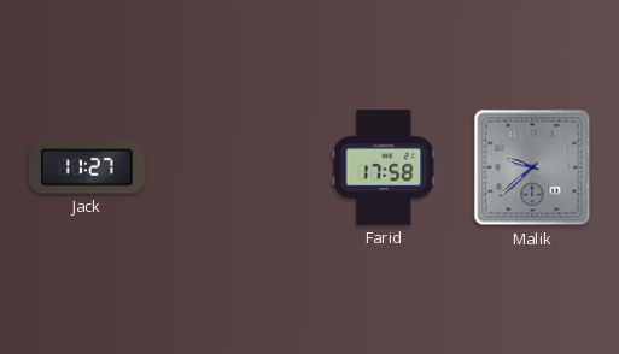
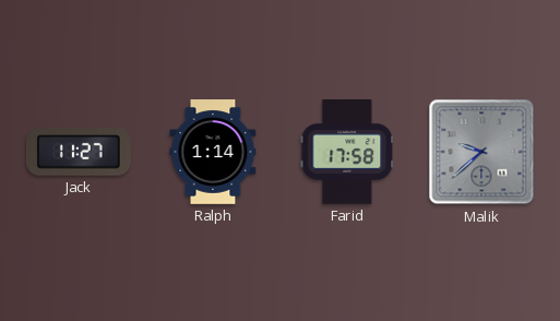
Ralph: none -> 1:14 (213, 152)
